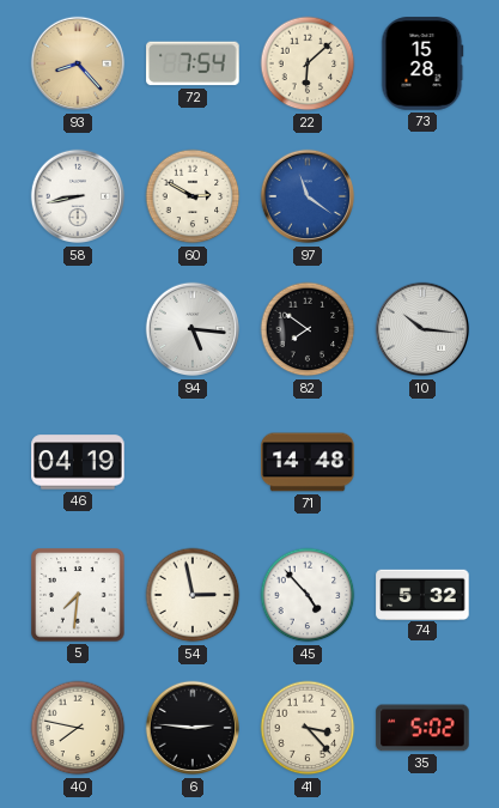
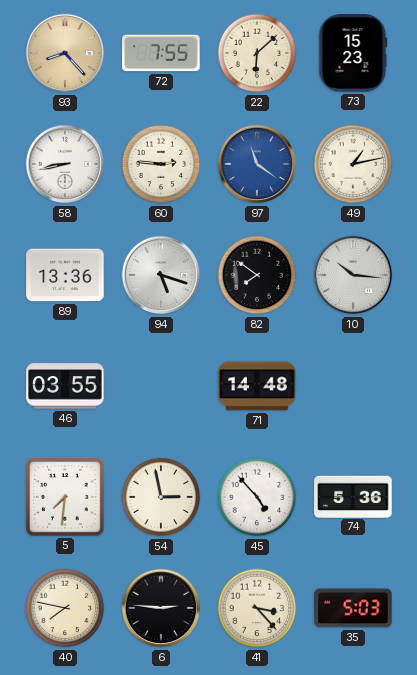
72: 7:54 -> 7:55 (161, 53)
73: 15:28 -> 15:23 (353, 53)
60: 2:50 -> 2:46 (161, 164)
49: none -> 1:13 (353, 164)
89: none -> 13:36 (65, 275)
94: 5:16 -> 5:18 (161, 275)
46: 04:19 -> 03:55 (65, 386)
74: 5:32 -> 5:36 (353, 496)
35: 5:02 -> 5:03 (353, 608)
